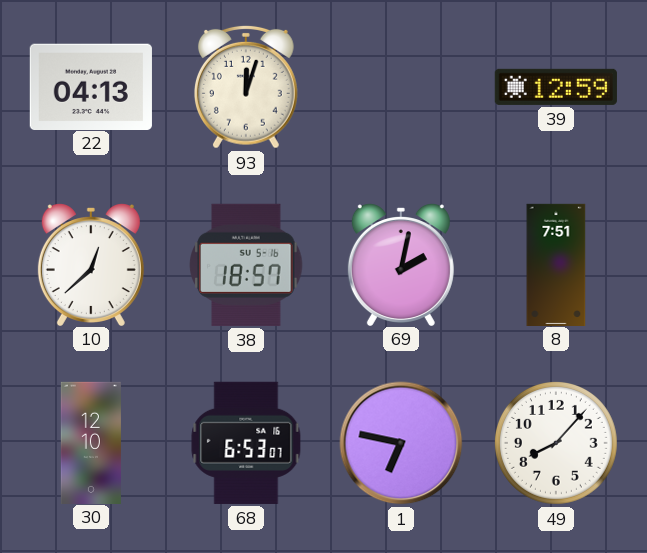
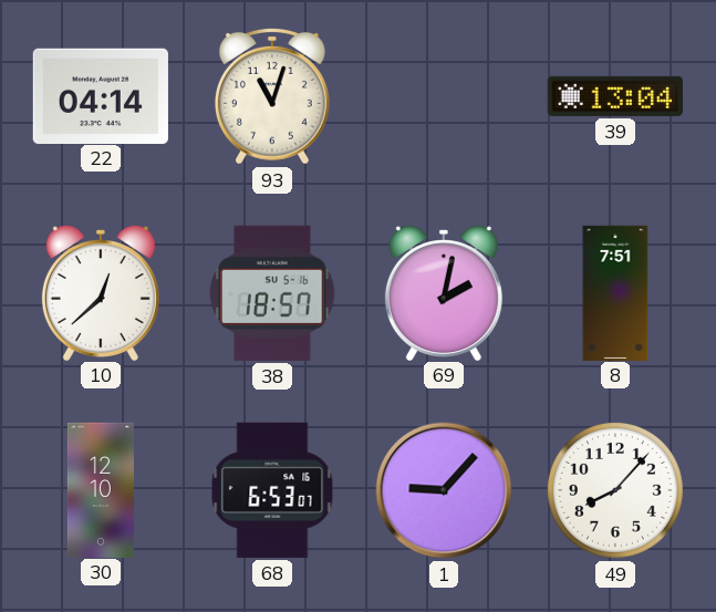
22: 04:13 -> 04:14 (101, 95)
93: 12:03 -> 11:03 (272, 96)
39: 12:59 -> 13:04 (615, 96)
1: 6:47 -> 9:07 (444, 490)
